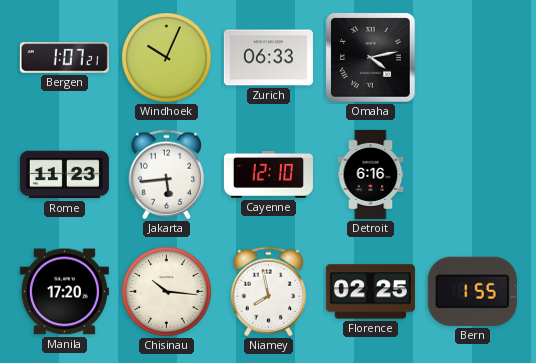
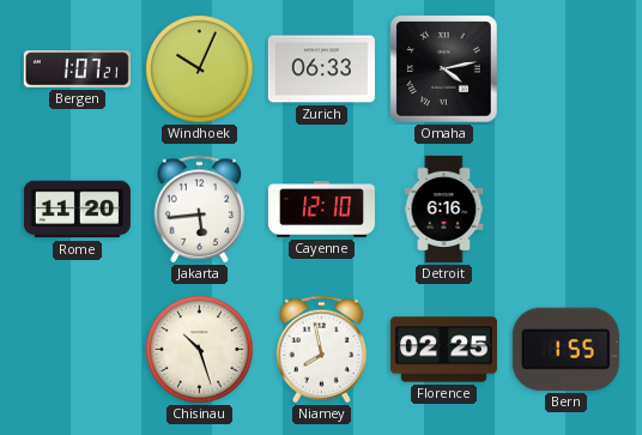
Rome: 11:23 -> 11:20 (77, 210)
Manila: 17:20 -> none (64, 292)
Chisinau: 10:16 -> 10:27 (200, 350)
